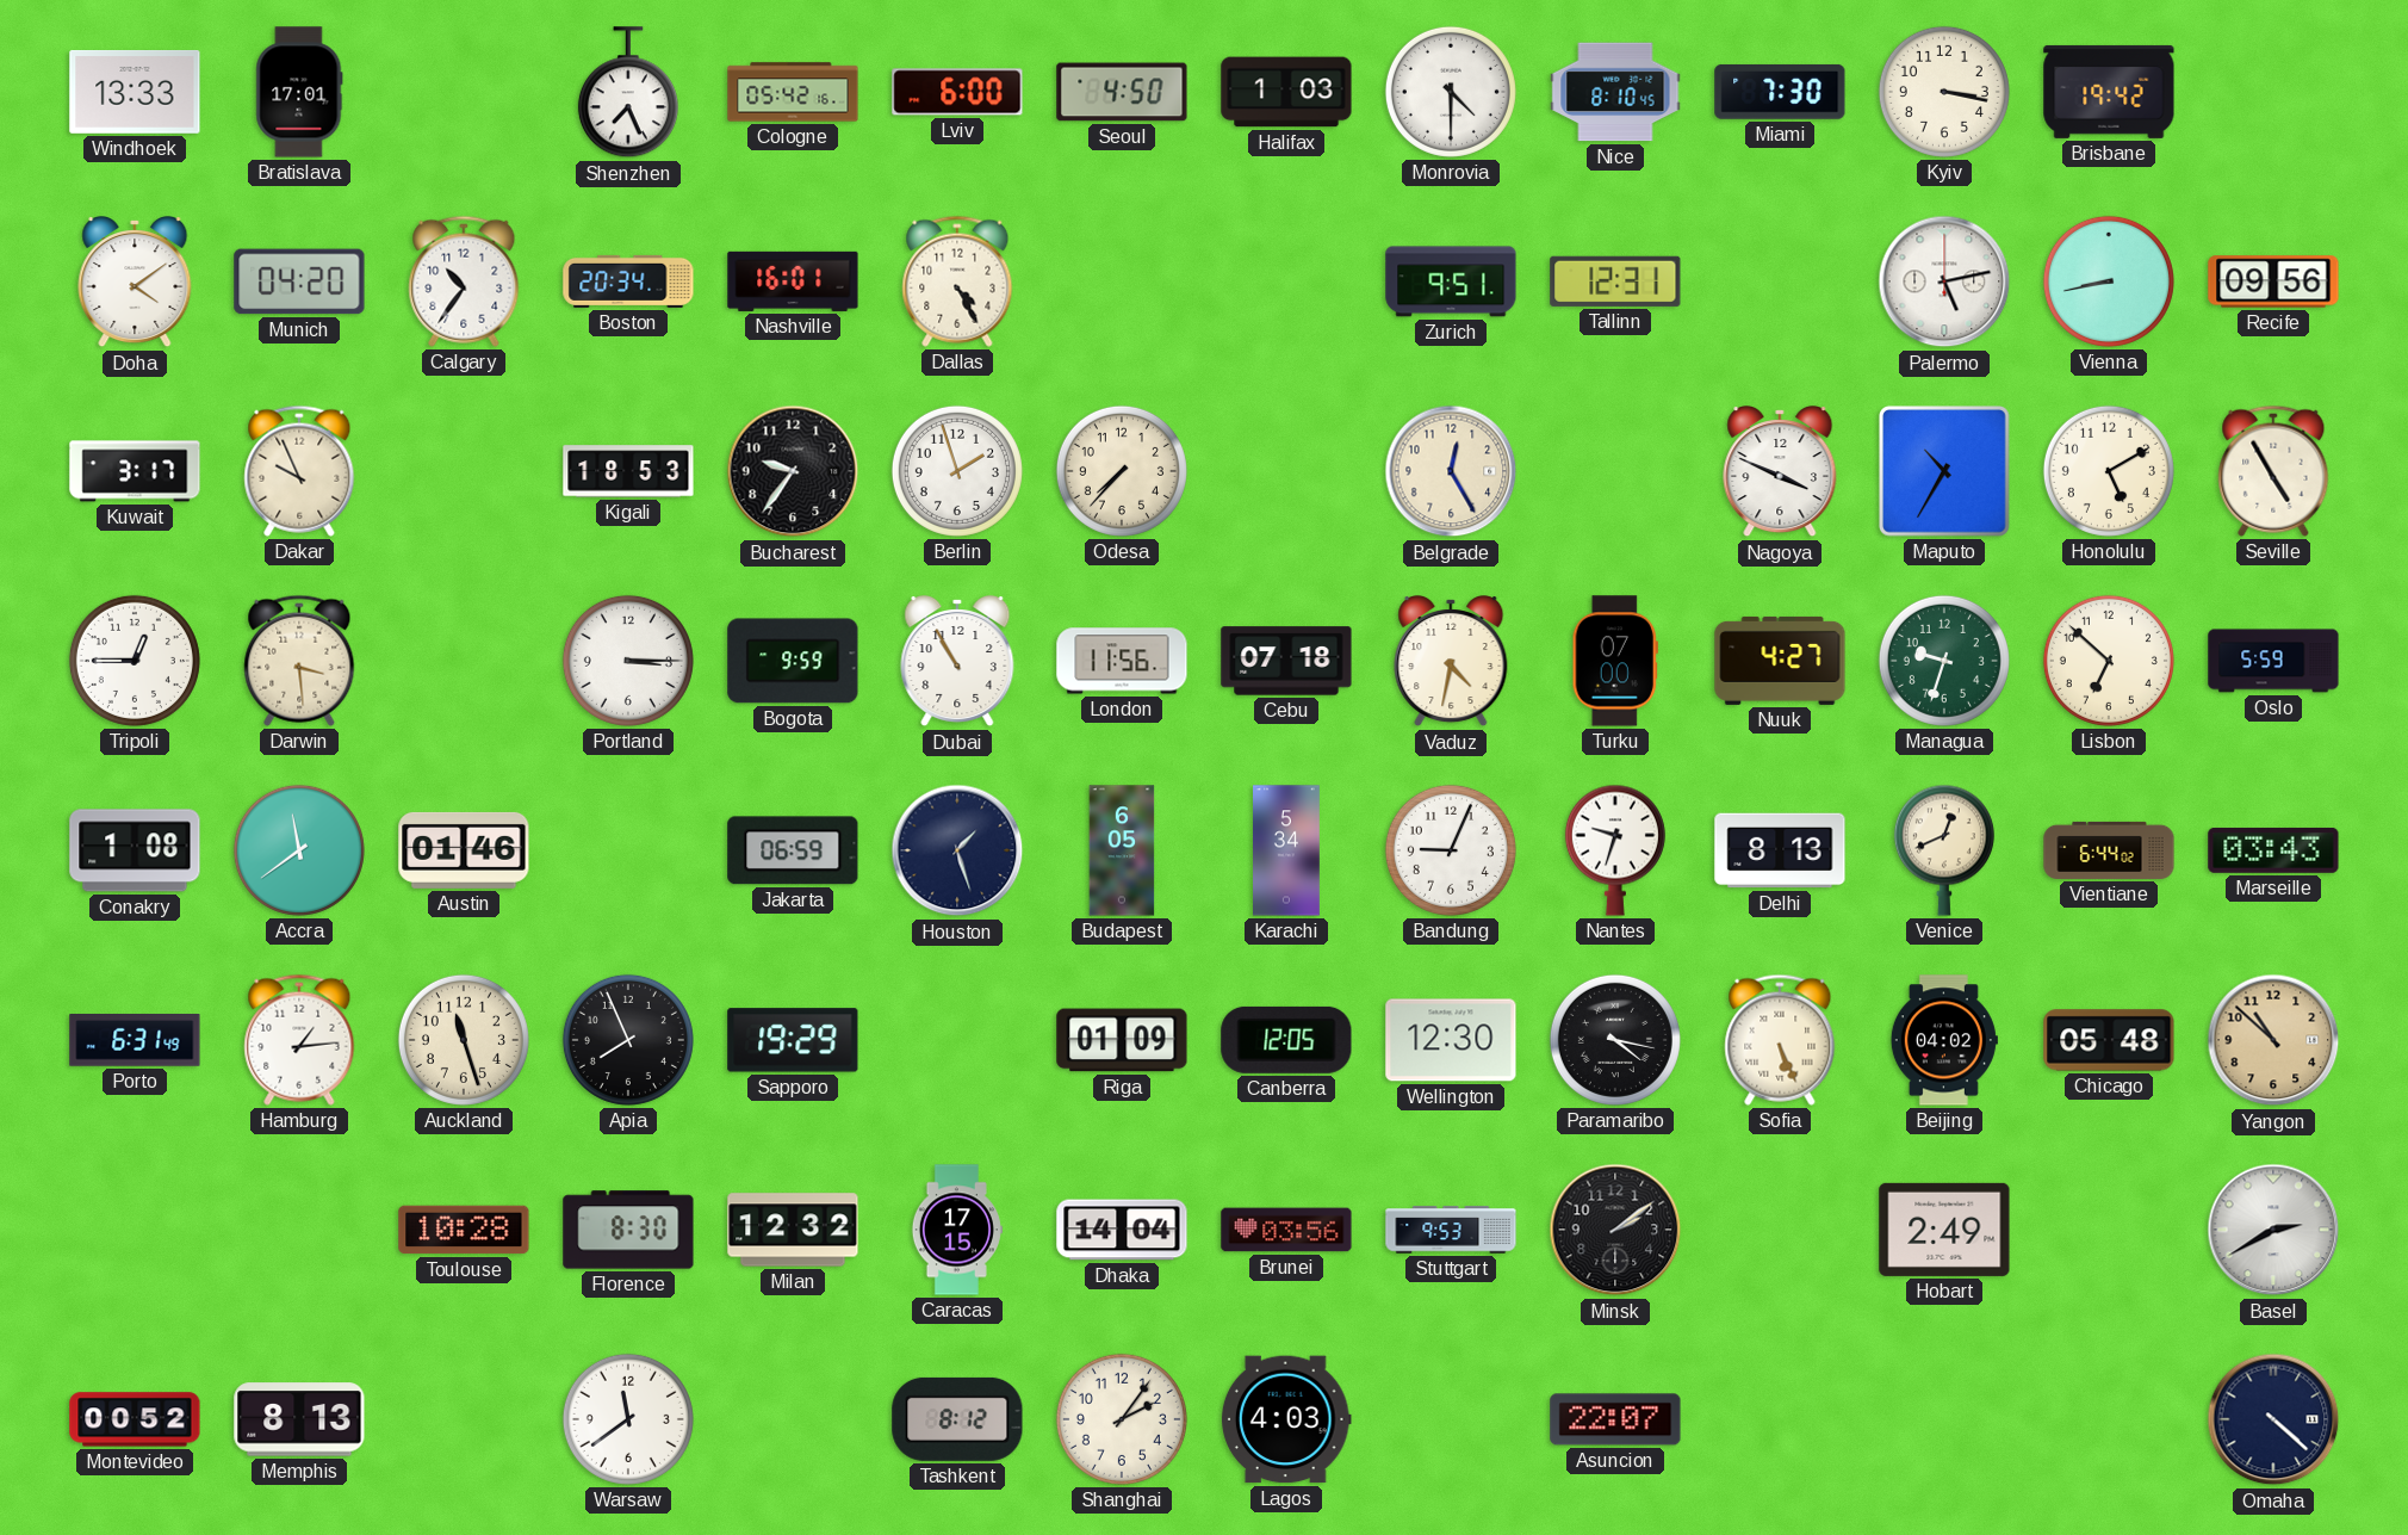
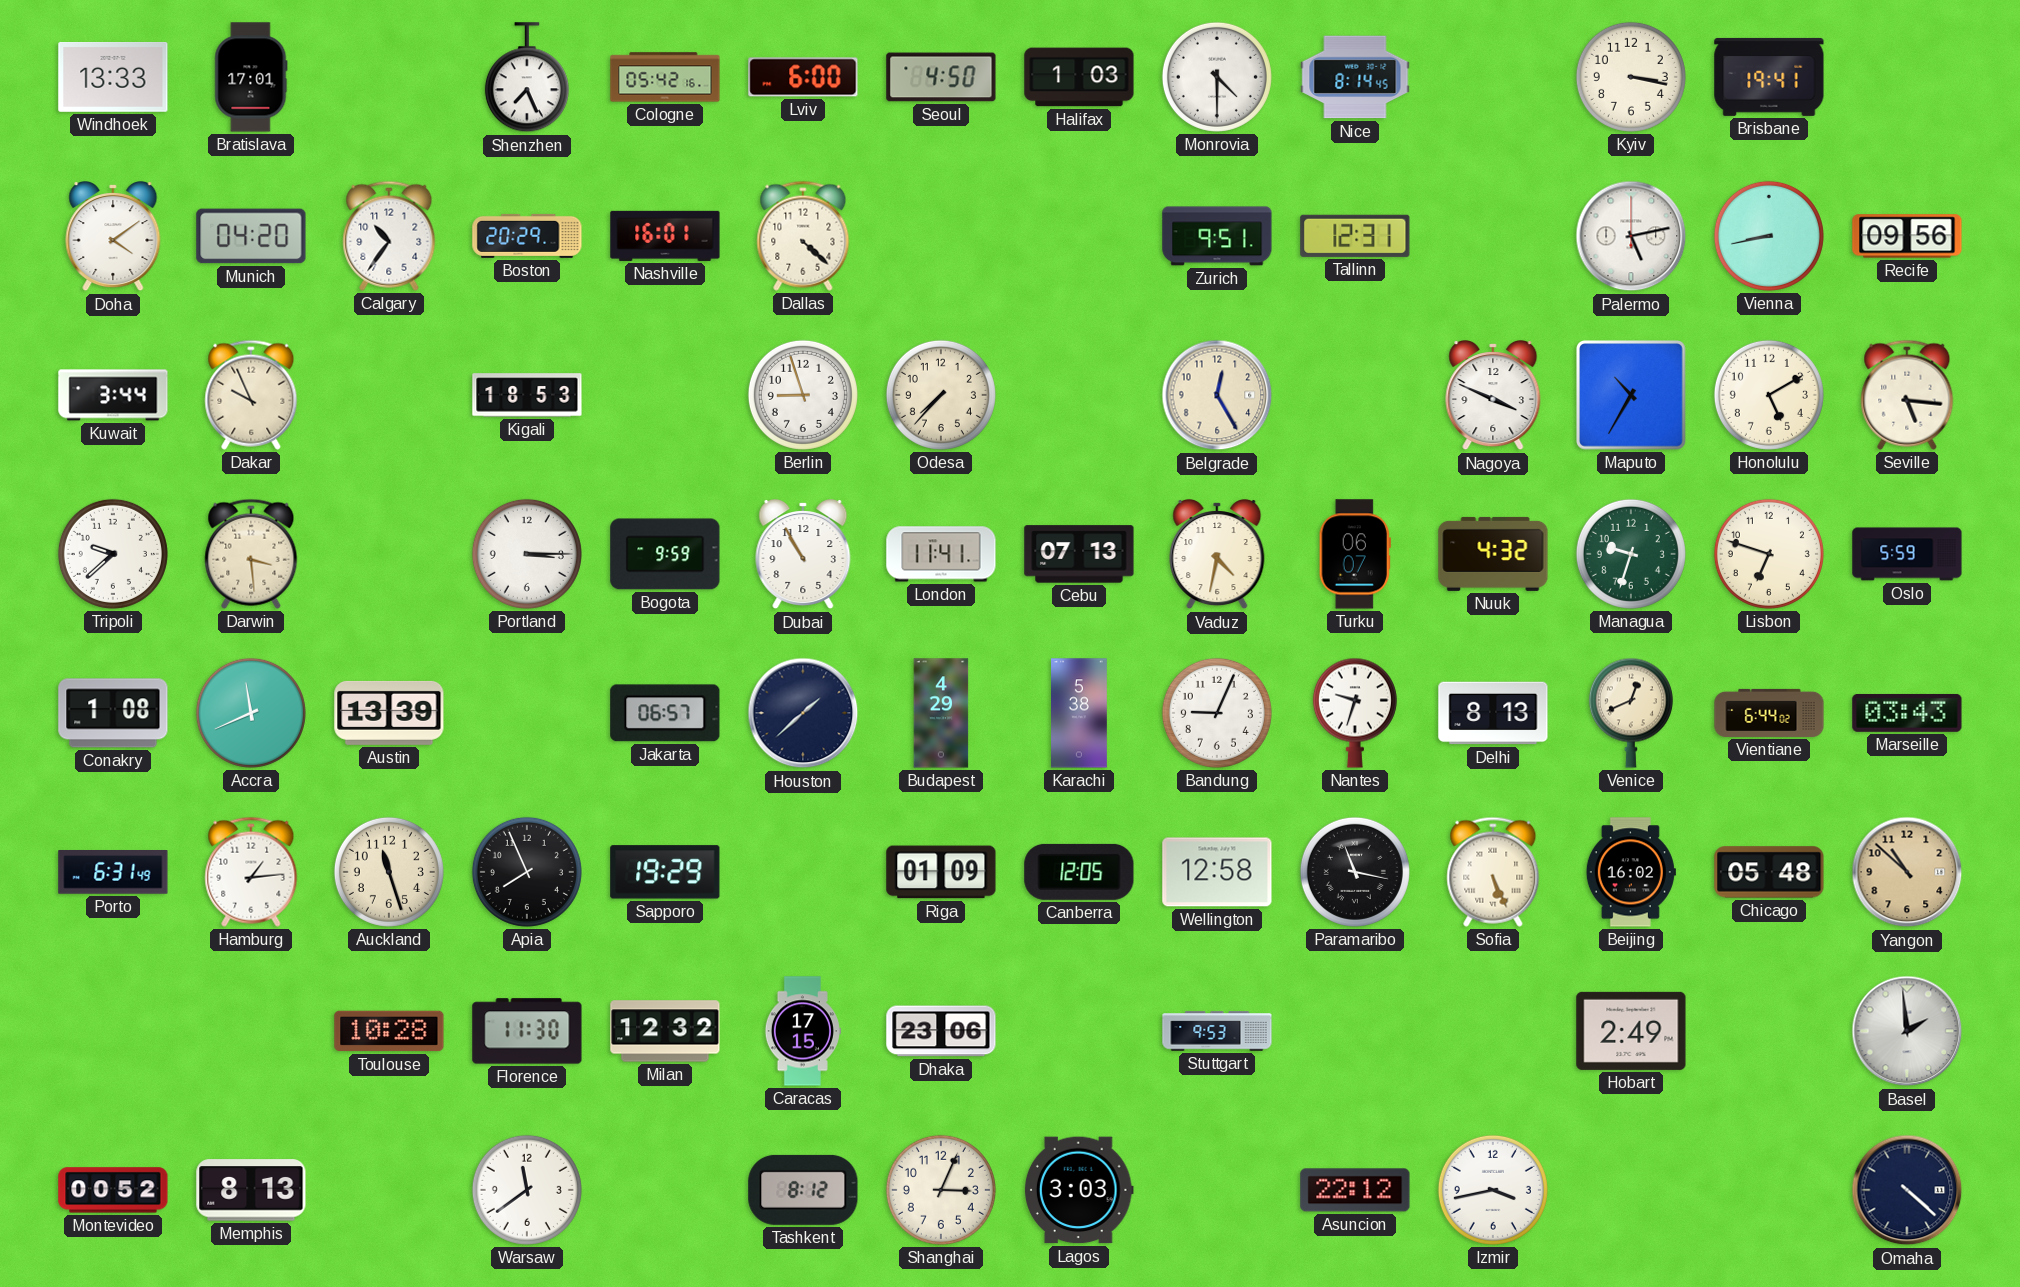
Nice: 8:10 -> 8:14 (1355, 77)
Miami: 7:30 -> none (1780, 92)
Brisbane: 19:42 -> 19:41 (1769, 77)
Boston: 20:34 -> 20:29 (527, 236)
Dallas: 4:25 -> 4:22 (803, 236)
Kuwait: 3:17 -> 3:44 (113, 395)
Bucharest: 9:36 -> none (793, 471)
Berlin: 1:57 -> 8:57 (803, 395)
Seville: 4:55 -> 5:16 (1907, 395)
Tripoli: 12:45 -> 9:38 (113, 554)
London: 11:56 -> 11:41 (941, 554)
Cebu: 07:18 -> 07:13 (1079, 554)
Turku: 07:00 -> 06:07 (1355, 554)
Nuuk: 4:27 -> 4:32 (1493, 554)
Lisbon: 6:52 -> 6:48 (1769, 554)
Accra: 11:39 -> 11:41 (251, 713)
Austin: 01:46 -> 13:39 (389, 713)
Jakarta: 06:59 -> 06:57 (665, 713)
Houston: 1:27 -> 1:38 (803, 713)
Budapest: 6:05 -> 4:29 (941, 713)
Karachi: 5:34 -> 5:38 (1080, 713)
Wellington: 12:30 -> 12:58 (1217, 872)
Paramaribo: 4:17 -> 11:17 (1355, 872)
Beijing: 04:02 -> 16:02 (1631, 872)
Florence: 8:30 -> 11:30 (527, 1031)
Dhaka: 14:04 -> 23:06 (941, 1031)
Brunei: 03:56 -> none (1286, 1230)
Minsk: 2:09 -> none (1615, 1230)
Basel: 2:40 -> 1:59 (1907, 1031)
Shanghai: 2:06 -> 3:04 (941, 1190)
Lagos: 4:03 -> 3:03 (1079, 1190)
Asuncion: 22:07 -> 22:12 (1355, 1190)
Izmir: none -> 3:43 (1493, 1190)
